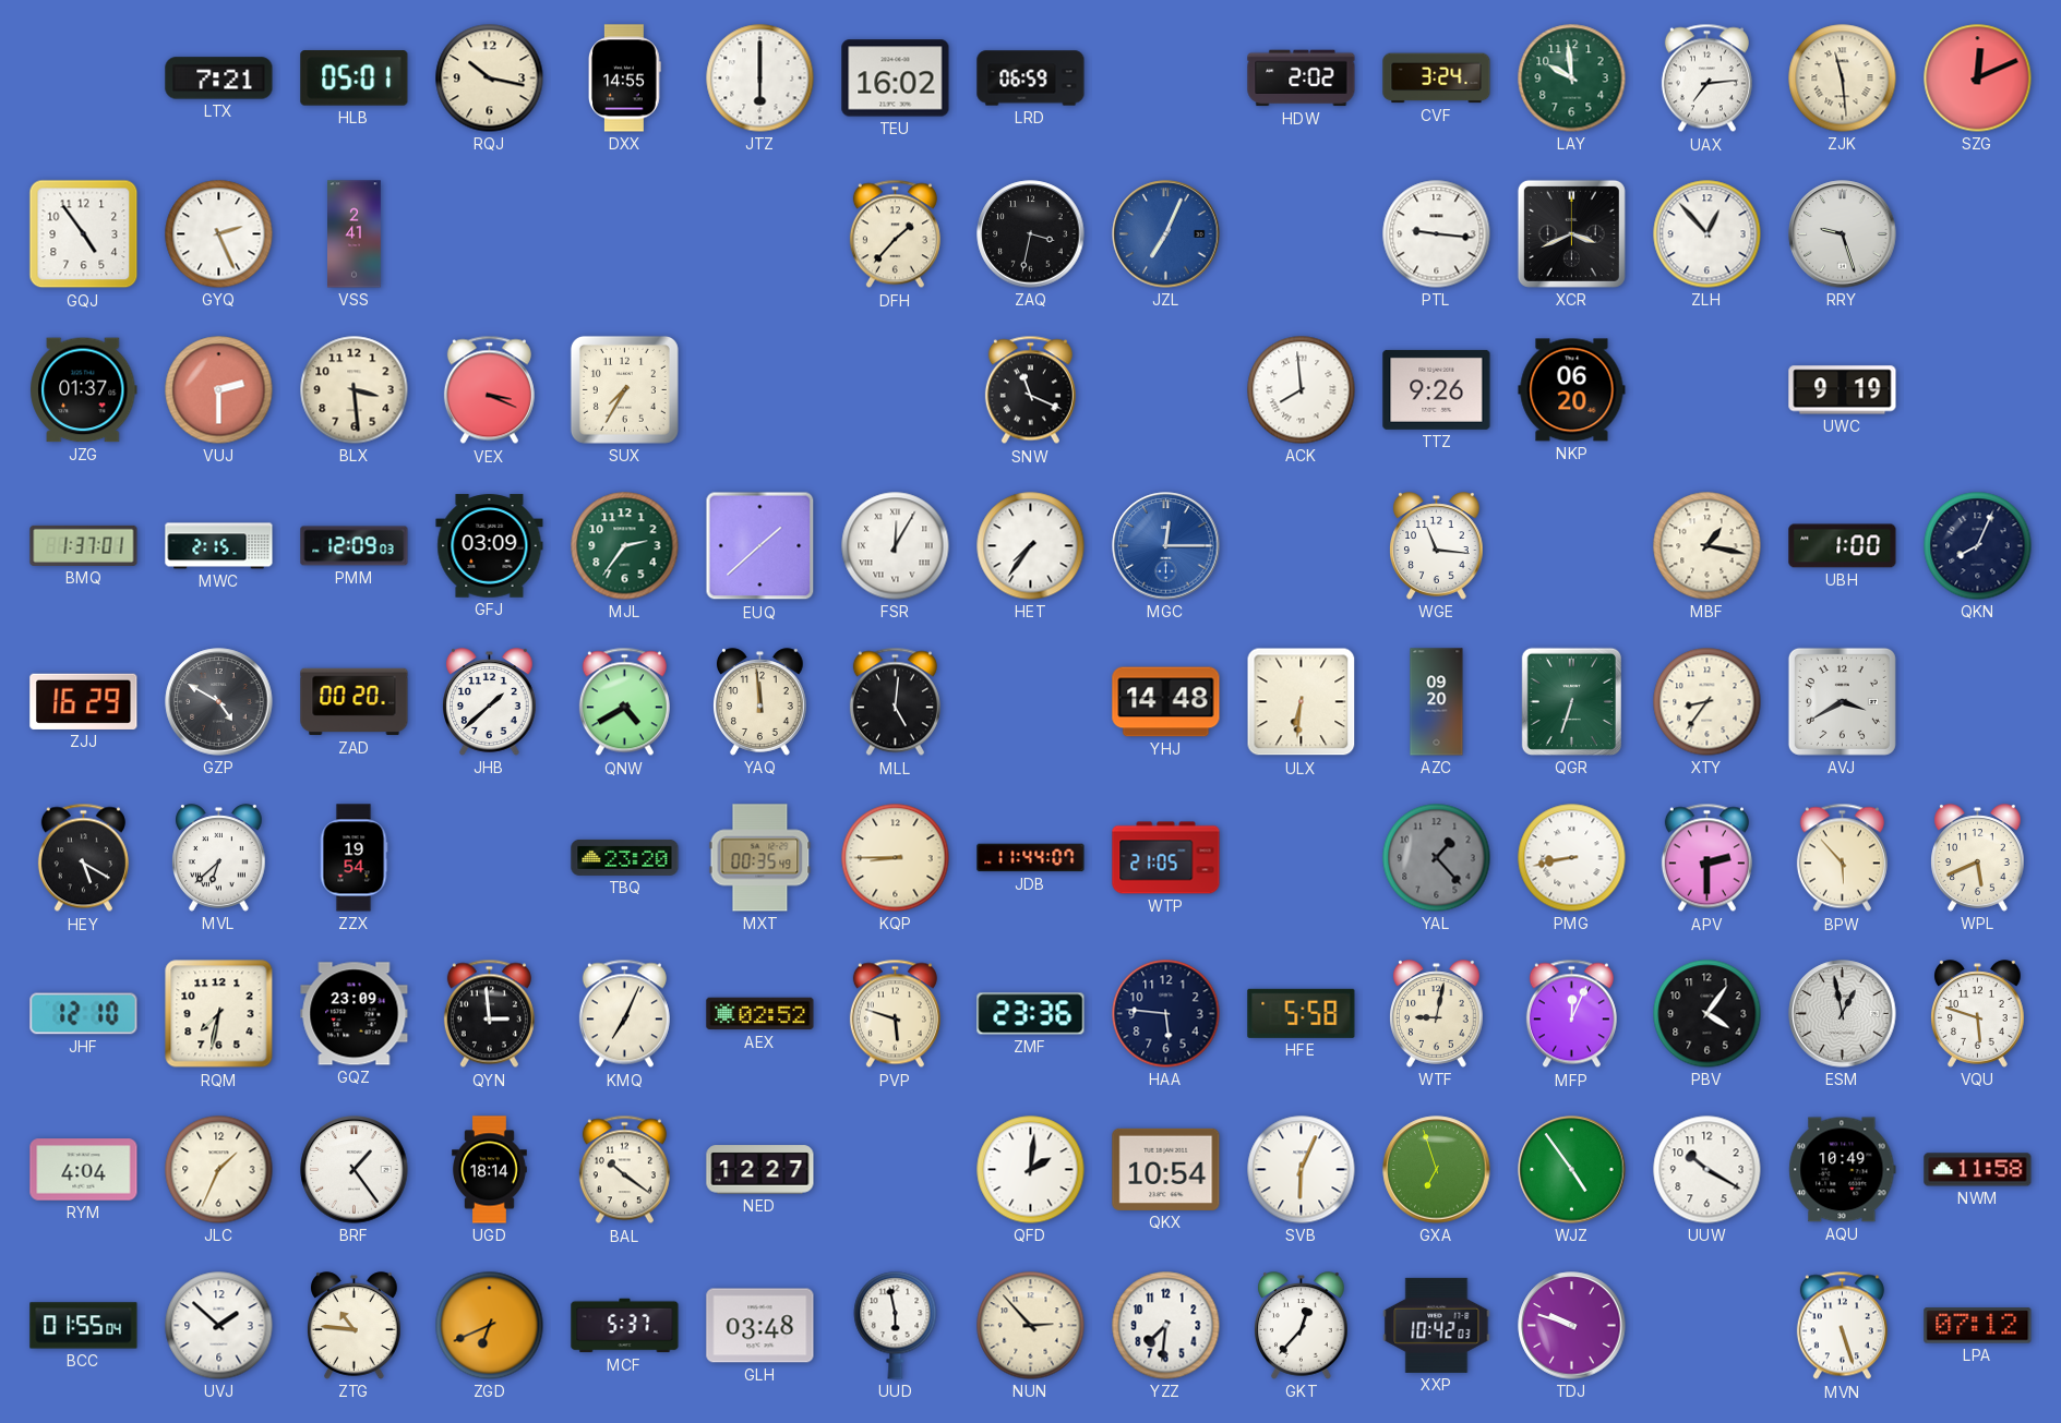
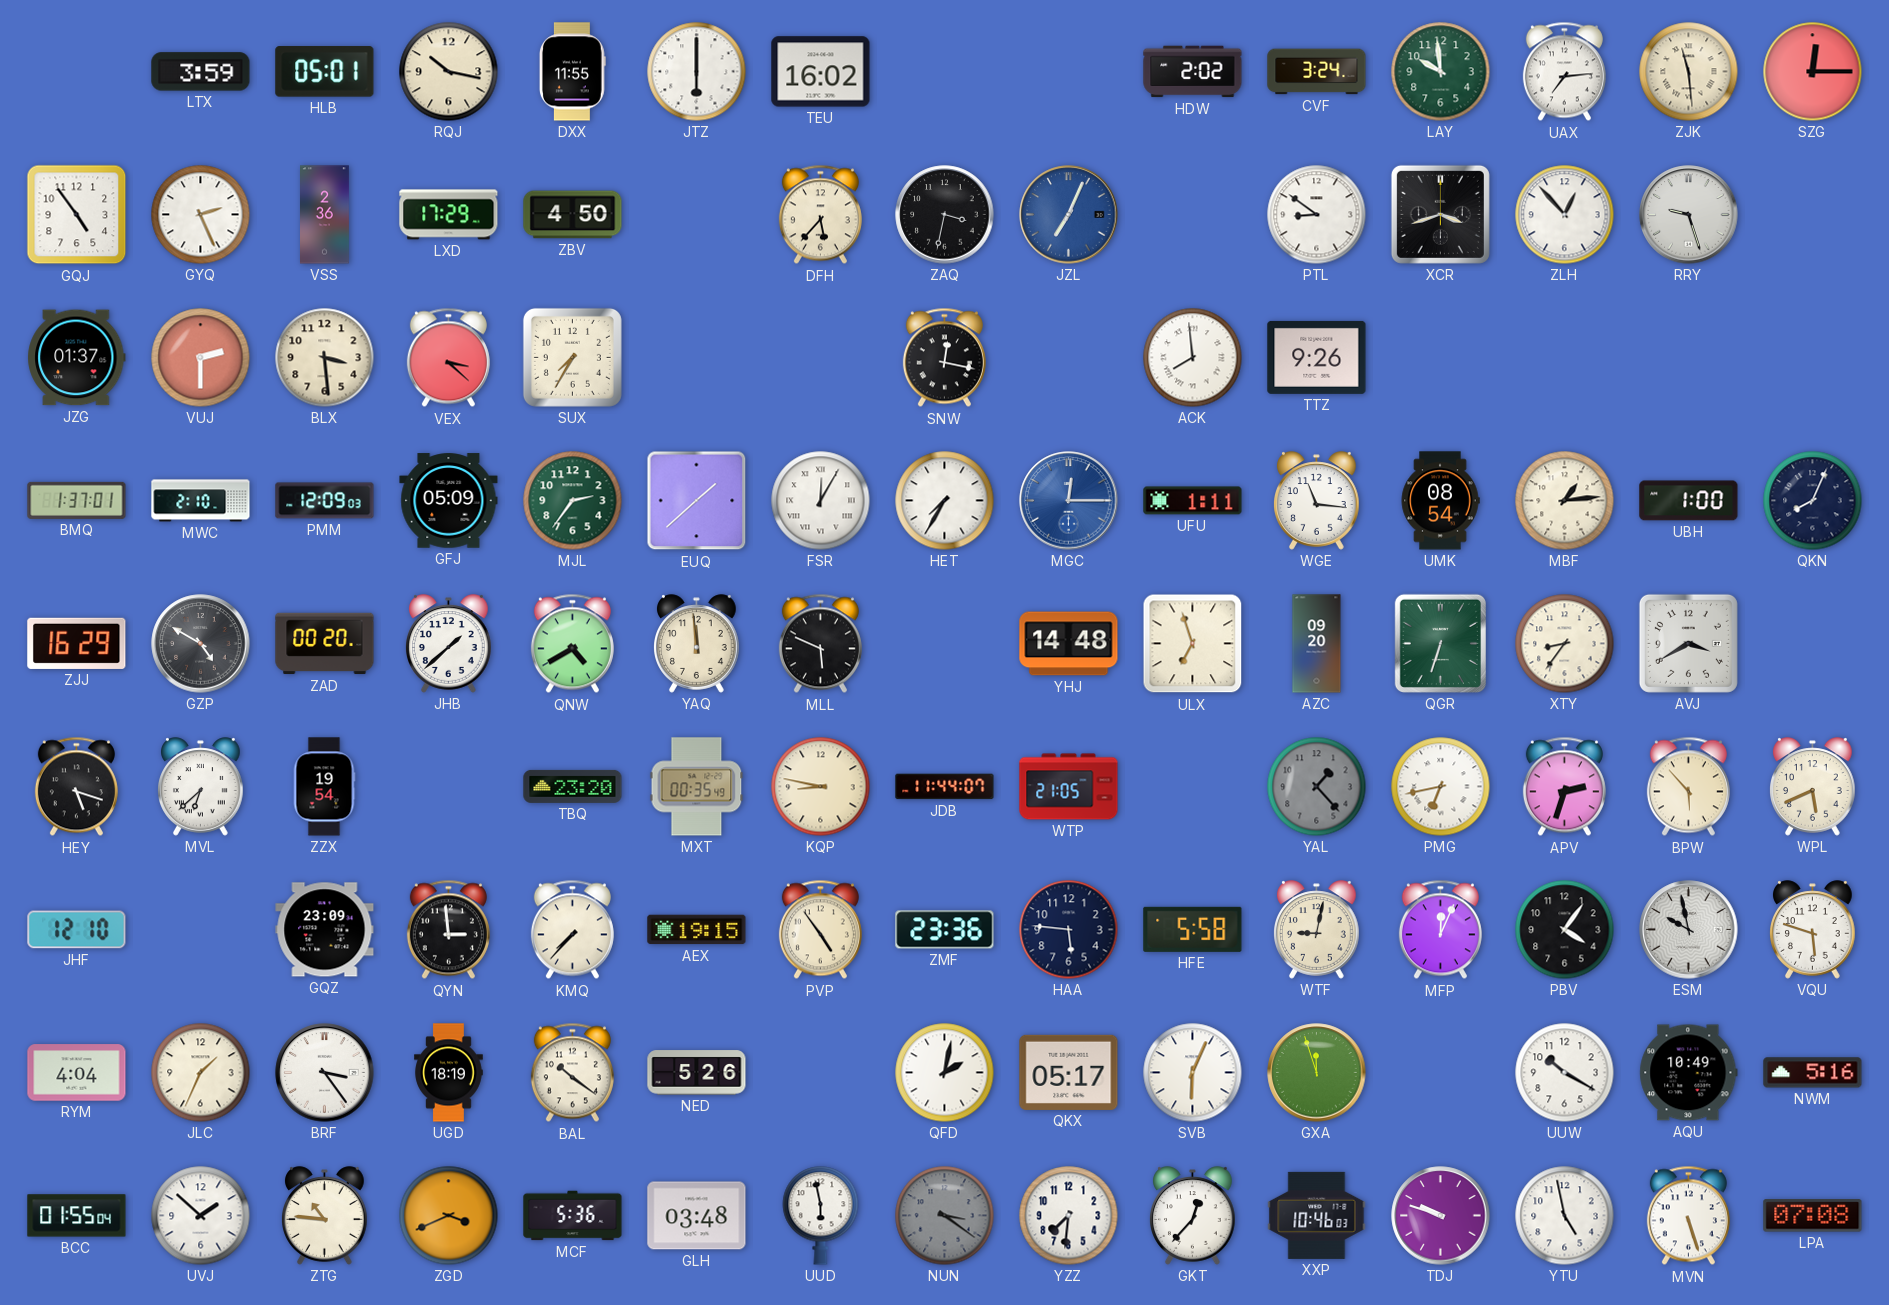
LTX: 7:21 -> 3:59 (201, 72)
DXX: 14:55 -> 11:55 (572, 72)
LRD: 06:59 -> none (1031, 79)
SZG: 12:11 -> 12:15 (1813, 72)
VSS: 2:41 -> 2:36 (325, 215)
LXD: none -> 17:29 (449, 215)
ZBV: none -> 4:50 (573, 215)
DFH: 1:37 -> 5:37 (820, 215)
PTL: 9:16 -> 8:51 (1317, 215)
XCR: 3:41 -> 3:42 (1440, 214)
VEX: 3:19 -> 3:22 (448, 358)
SNW: 11:19 -> 12:17 (944, 358)
NKP: 06:20 -> none (1572, 390)
UWC: 9:19 -> none (1843, 390)
MWC: 2:15 -> 2:10 (201, 501)
GFJ: 03:09 -> 05:09 (449, 501)
HET: 7:36 -> 7:35 (945, 501)
UFU: none -> 1:11 (1193, 501)
UMK: none -> 08:54 (1440, 501)
MBF: 1:17 -> 1:14 (1565, 501)
MLL: 5:01 -> 5:49 (820, 644)
ULX: 6:31 -> 6:57 (1193, 644)
HEY: 5:20 -> 5:18 (76, 787)
KQP: 8:45 -> 8:47 (821, 787)
PMG: 8:43 -> 6:43 (1441, 787)
APV: 2:30 -> 2:33 (1564, 787)
RQM: 7:32 -> none (219, 1014)
KMQ: 7:04 -> 7:37 (572, 930)
AEX: 02:52 -> 19:15 (697, 930)
PVP: 5:48 -> 4:54 (820, 930)
ESM: 12:58 -> 9:58 (1689, 930)
BRF: 1:24 -> 3:24 (325, 1073)
UGD: 18:14 -> 18:19 (449, 1073)
NED: 12:27 -> 5:26 (697, 1073)
QFD: 2:01 -> 2:02 (945, 1073)
QKX: 10:54 -> 05:17 (1069, 1072)
GXA: 6:57 -> 11:57 (1317, 1073)
WJZ: 4:54 -> none (1572, 1170)
NWM: 11:58 -> 5:16 (1813, 1073)
ZGD: 6:41 -> 3:41 (449, 1216)
MCF: 5:37 -> 5:36 (573, 1216)
NUN: 2:53 -> 3:21 (945, 1216)
NUN dial: cream -> grey (945, 1216)
XXP: 10:42 -> 10:46 (1317, 1215)
YTU: none -> 4:58 (1565, 1216)
LPA: 07:12 -> 07:08 (1813, 1216)
